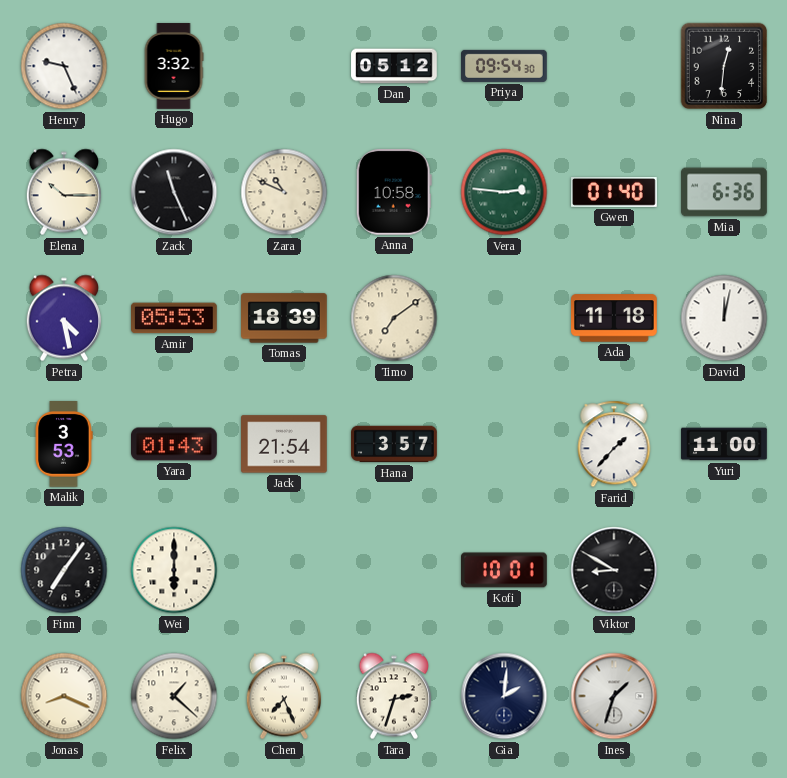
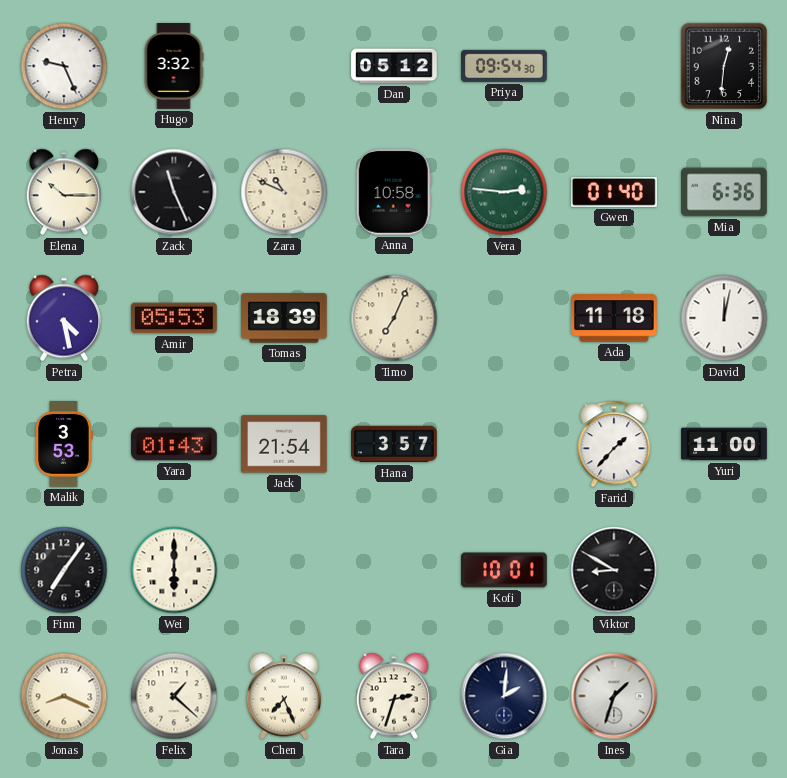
Timo: 7:09 -> 7:04 (394, 318)
